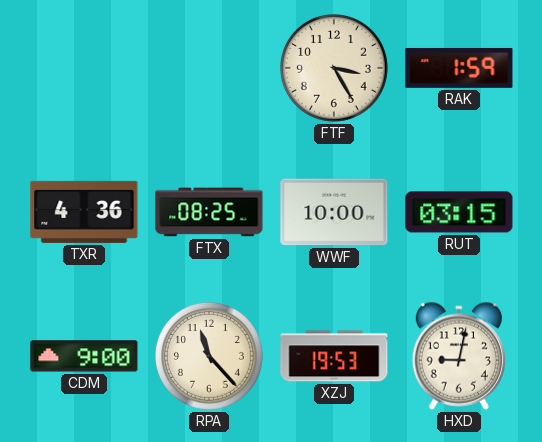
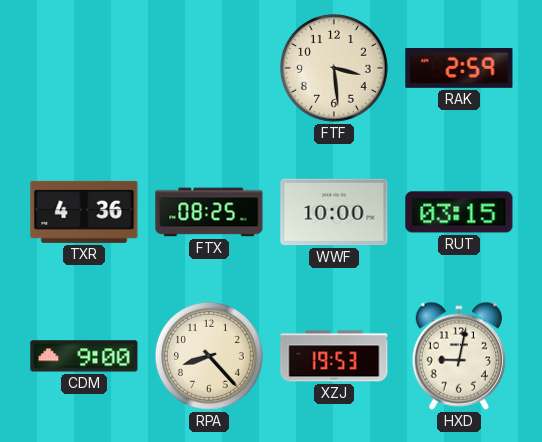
FTF: 3:25 -> 3:29 (334, 68)
RAK: 1:59 -> 2:59 (459, 68)
RPA: 11:23 -> 8:23 (209, 356)
